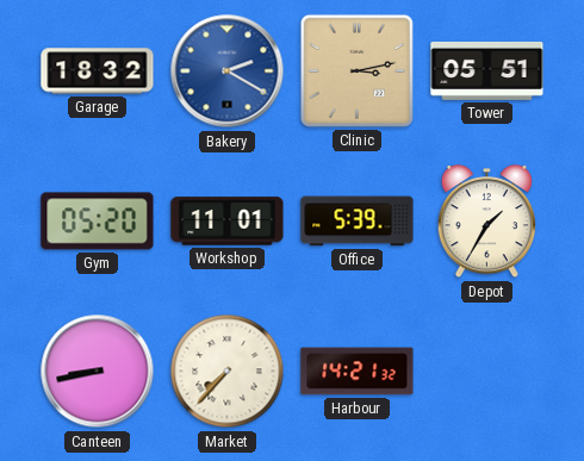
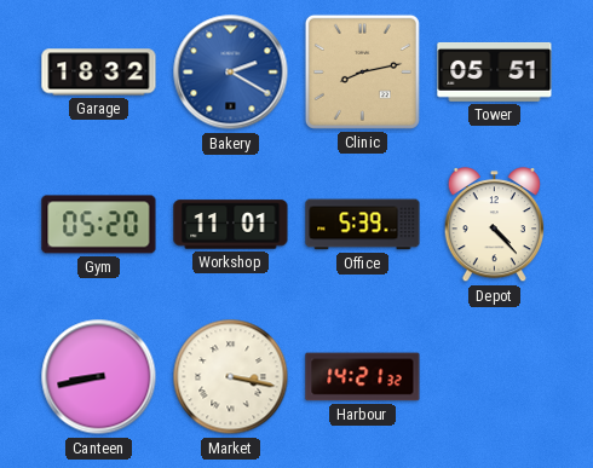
Clinic: 3:13 -> 8:13 (362, 71)
Depot: 1:35 -> 4:23 (494, 226)
Market: 7:37 -> 3:17 (231, 377)
